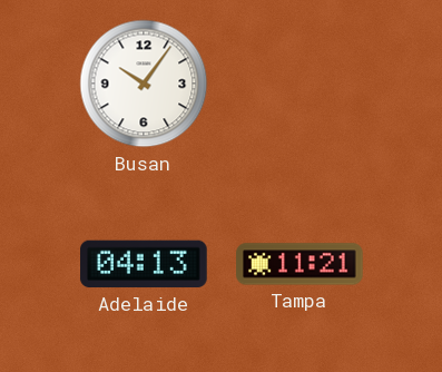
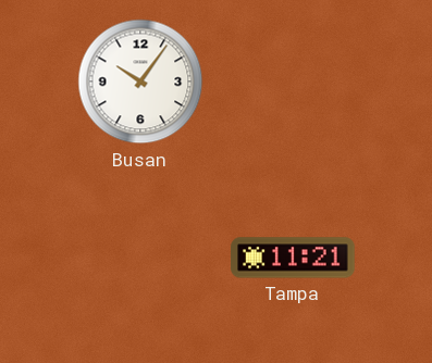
Adelaide: 04:13 -> none (144, 264)
